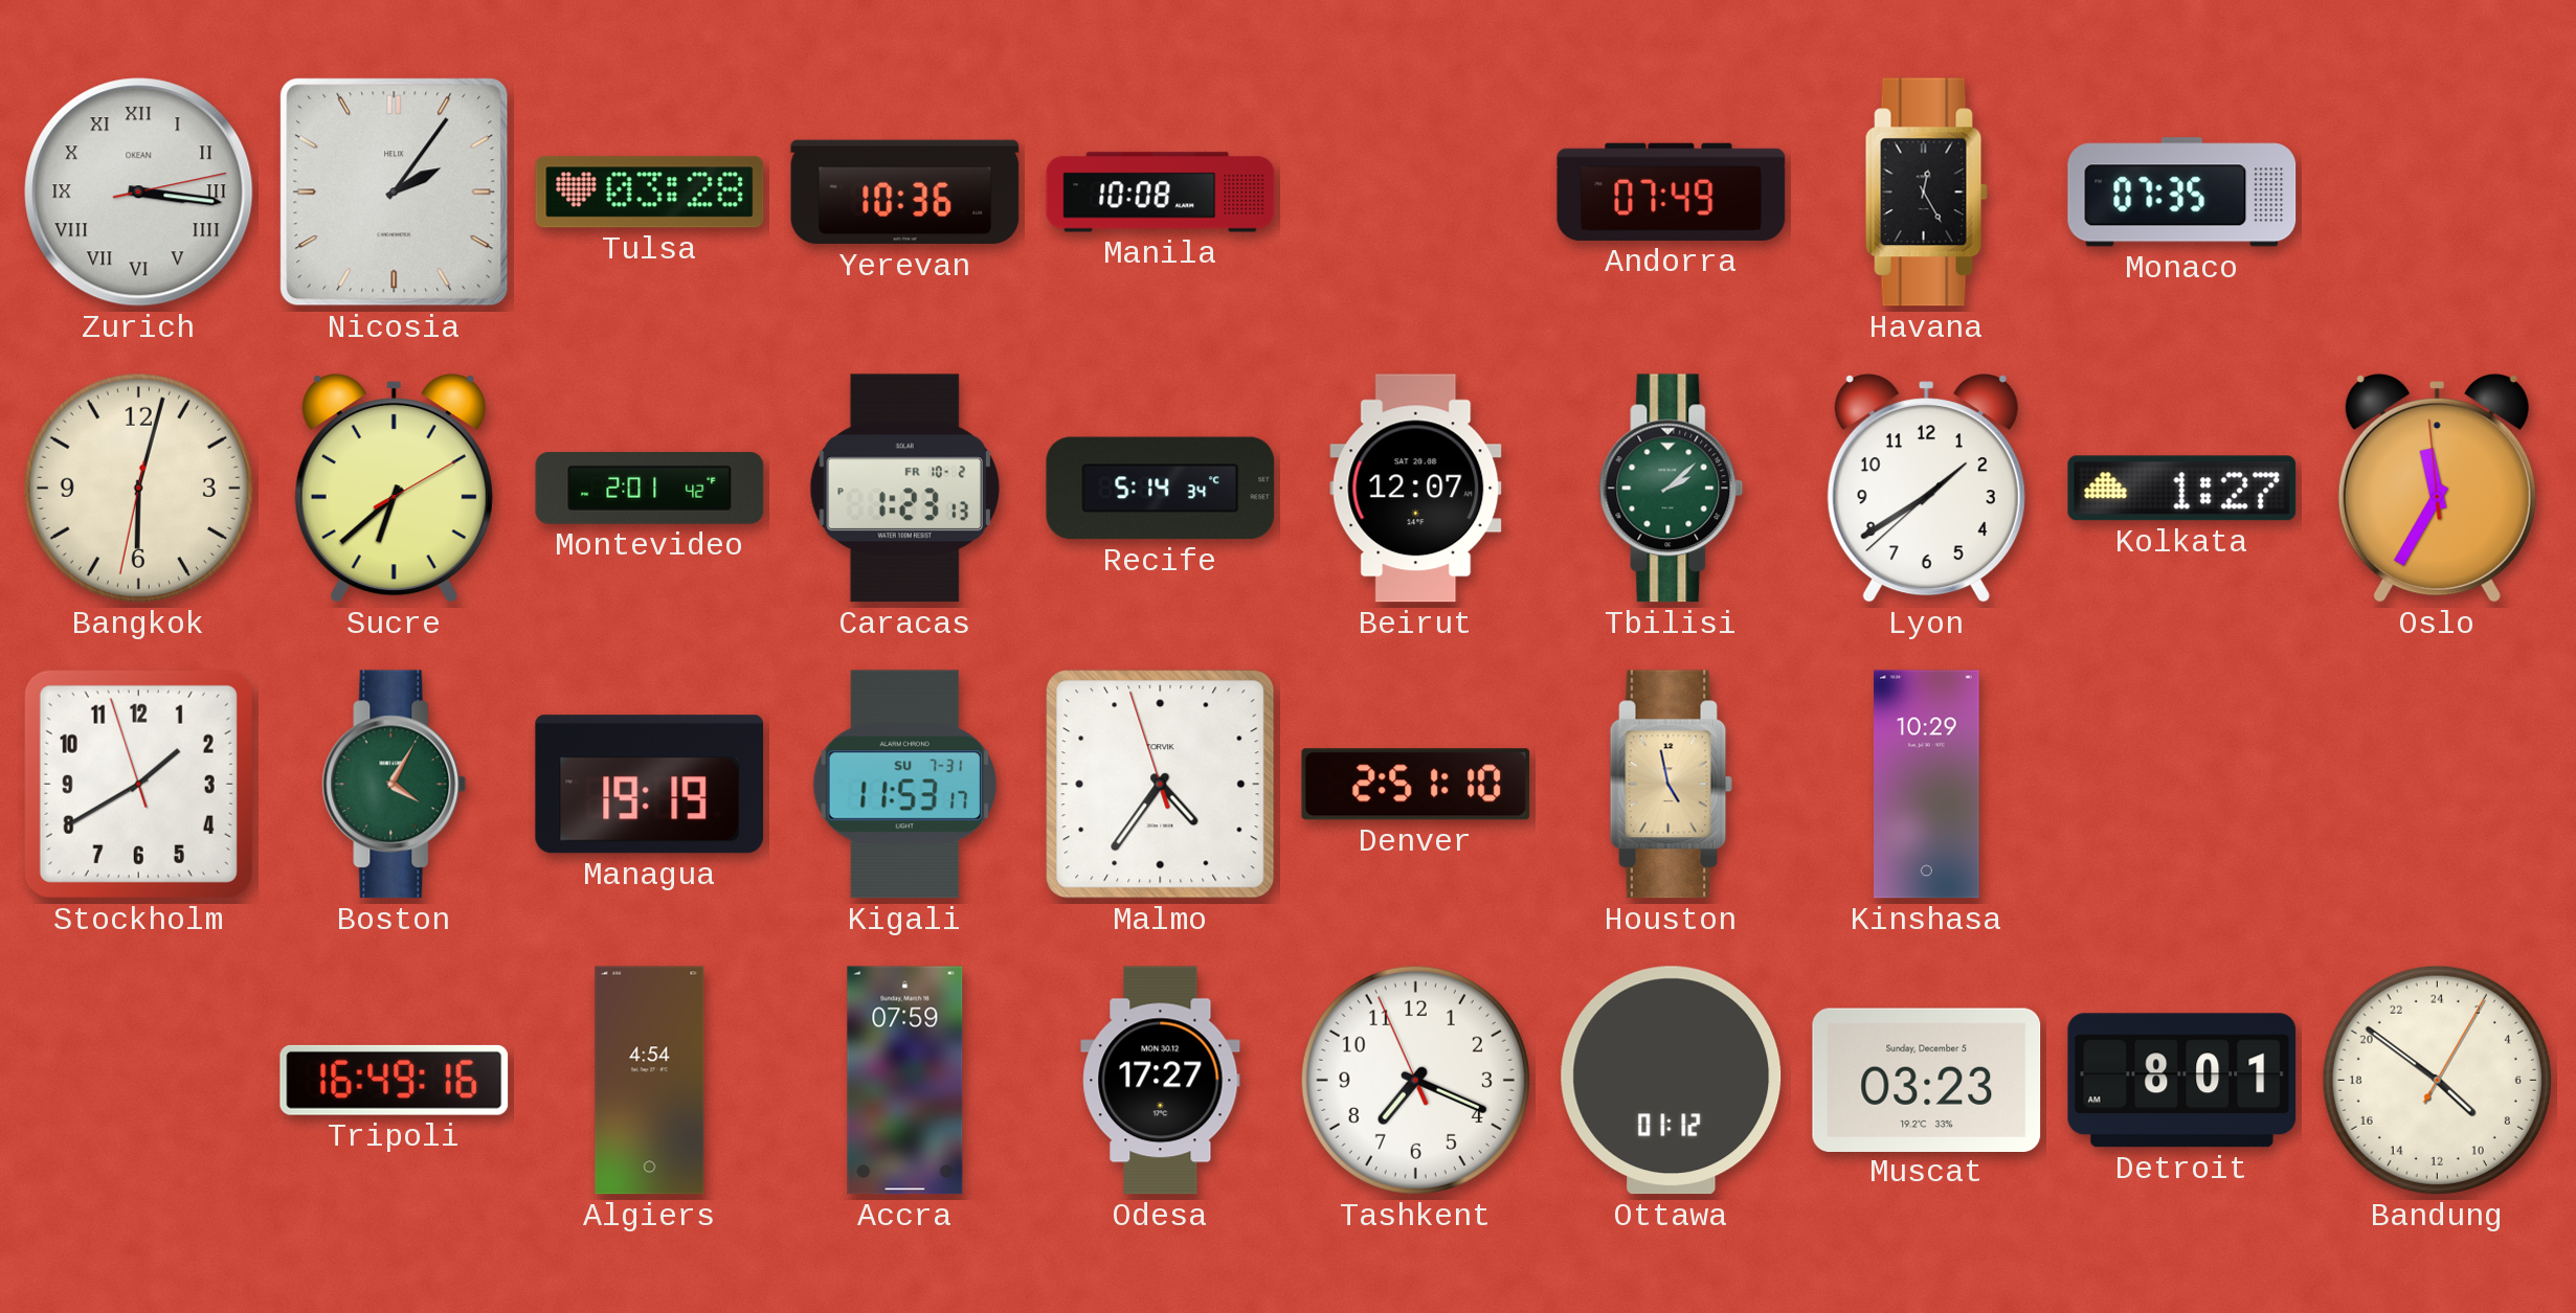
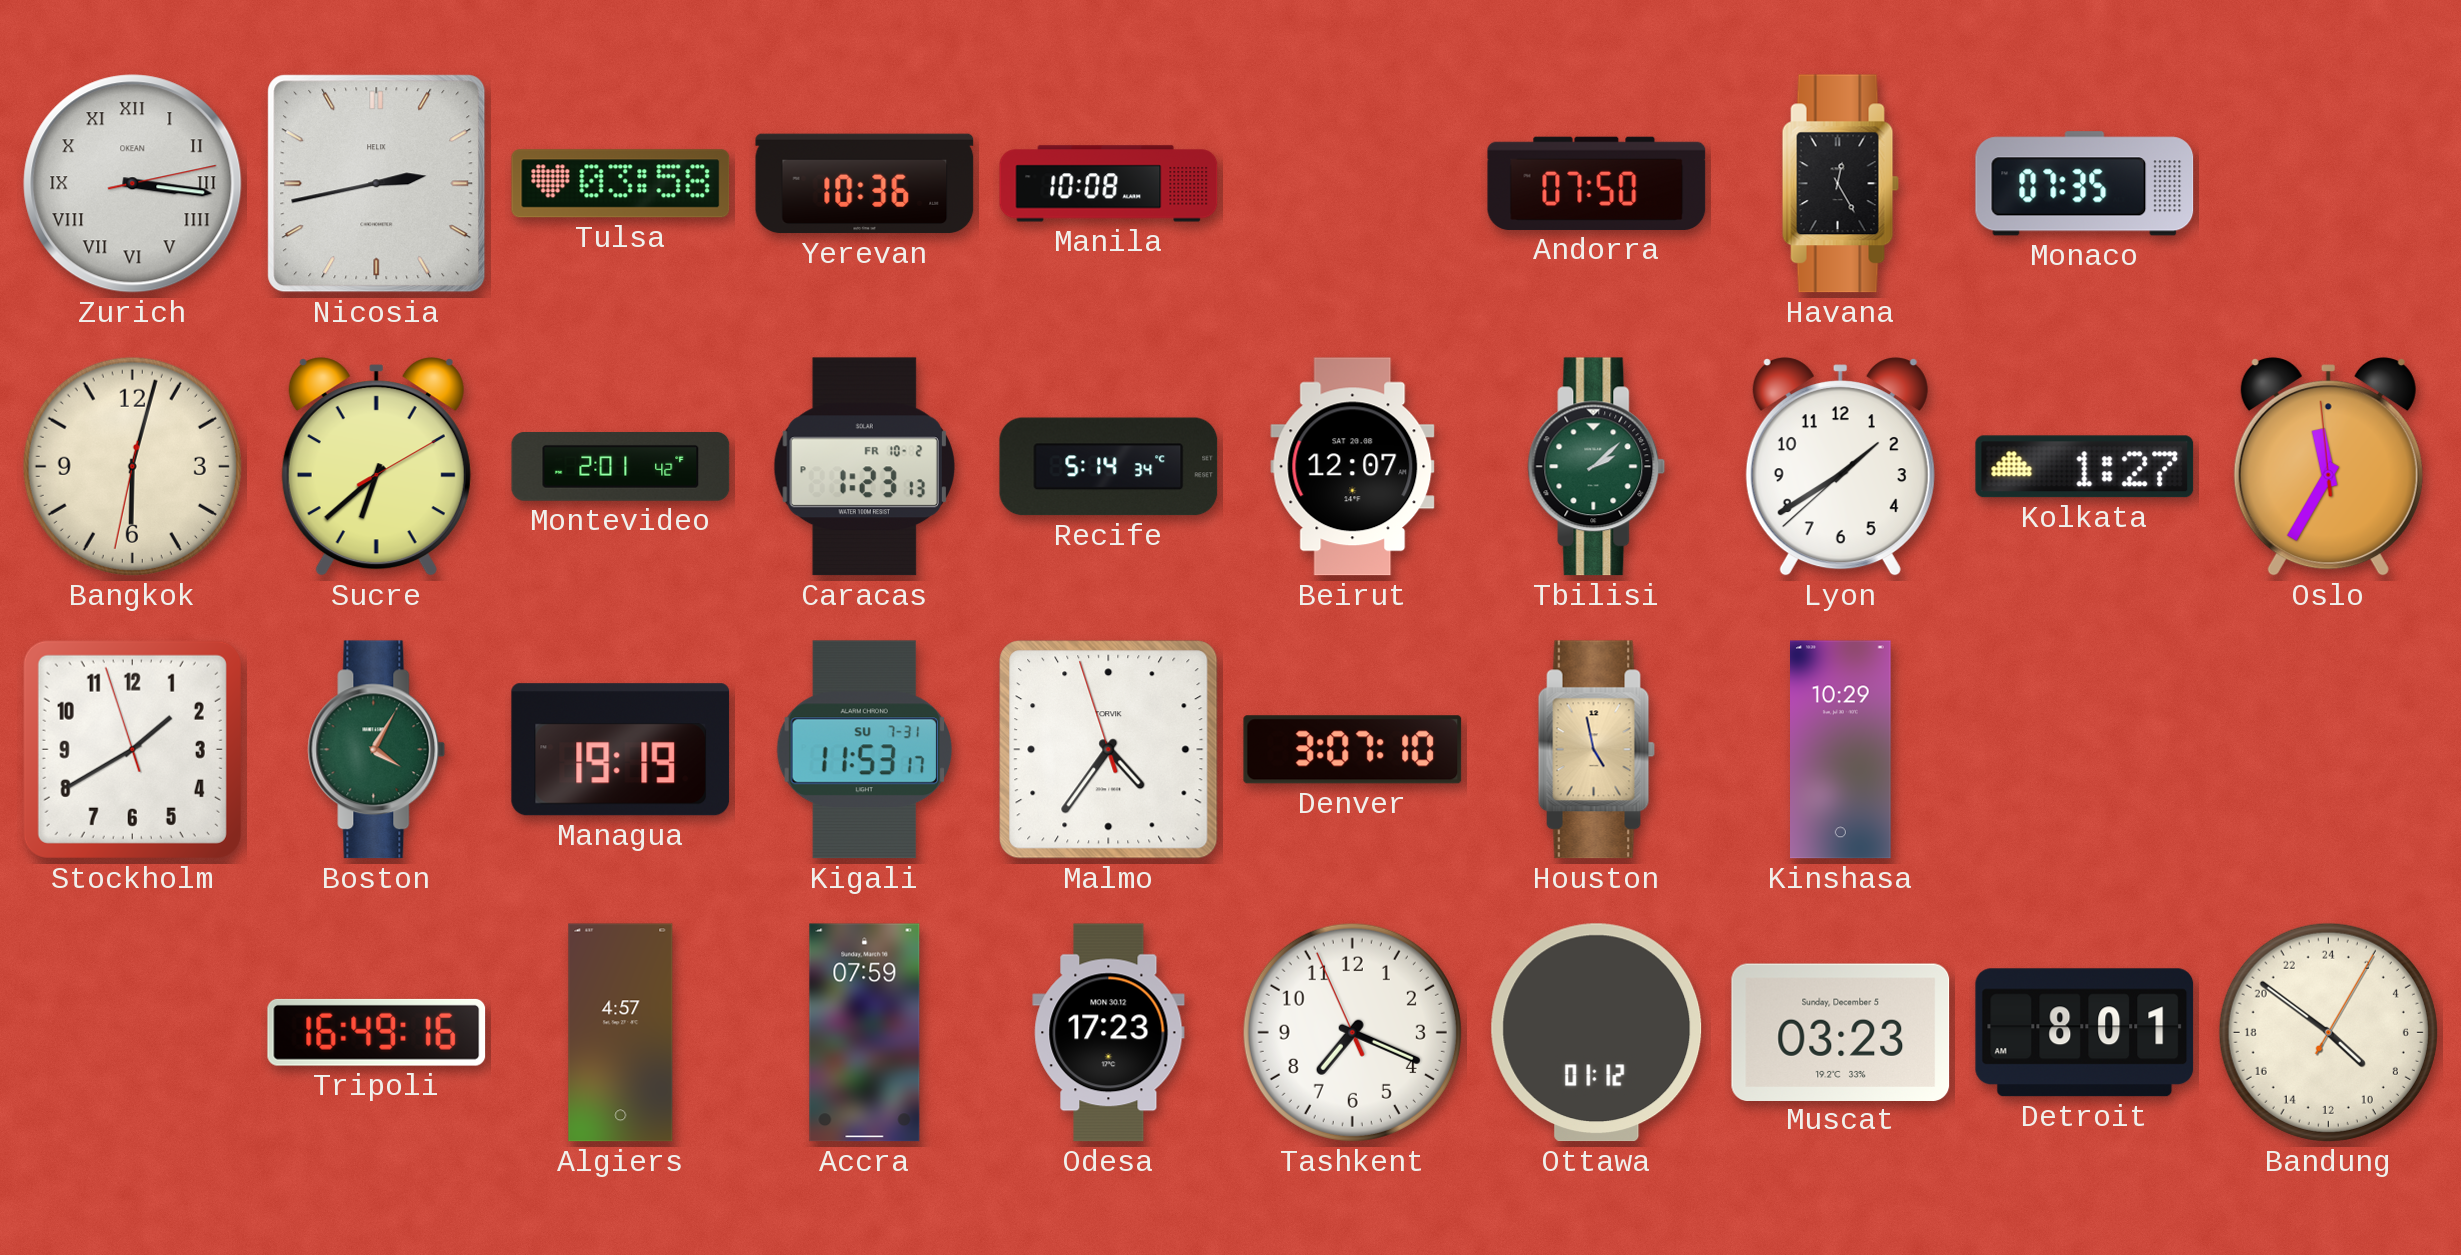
Nicosia: 2:06 -> 2:43 (377, 184)
Tulsa: 03:28 -> 03:58 (621, 184)
Andorra: 07:49 -> 07:50 (1597, 183)
Denver: 2:51 -> 3:07 (1353, 750)
Algiers: 4:54 -> 4:57 (621, 1033)
Odesa: 17:27 -> 17:23 (1109, 1033)
